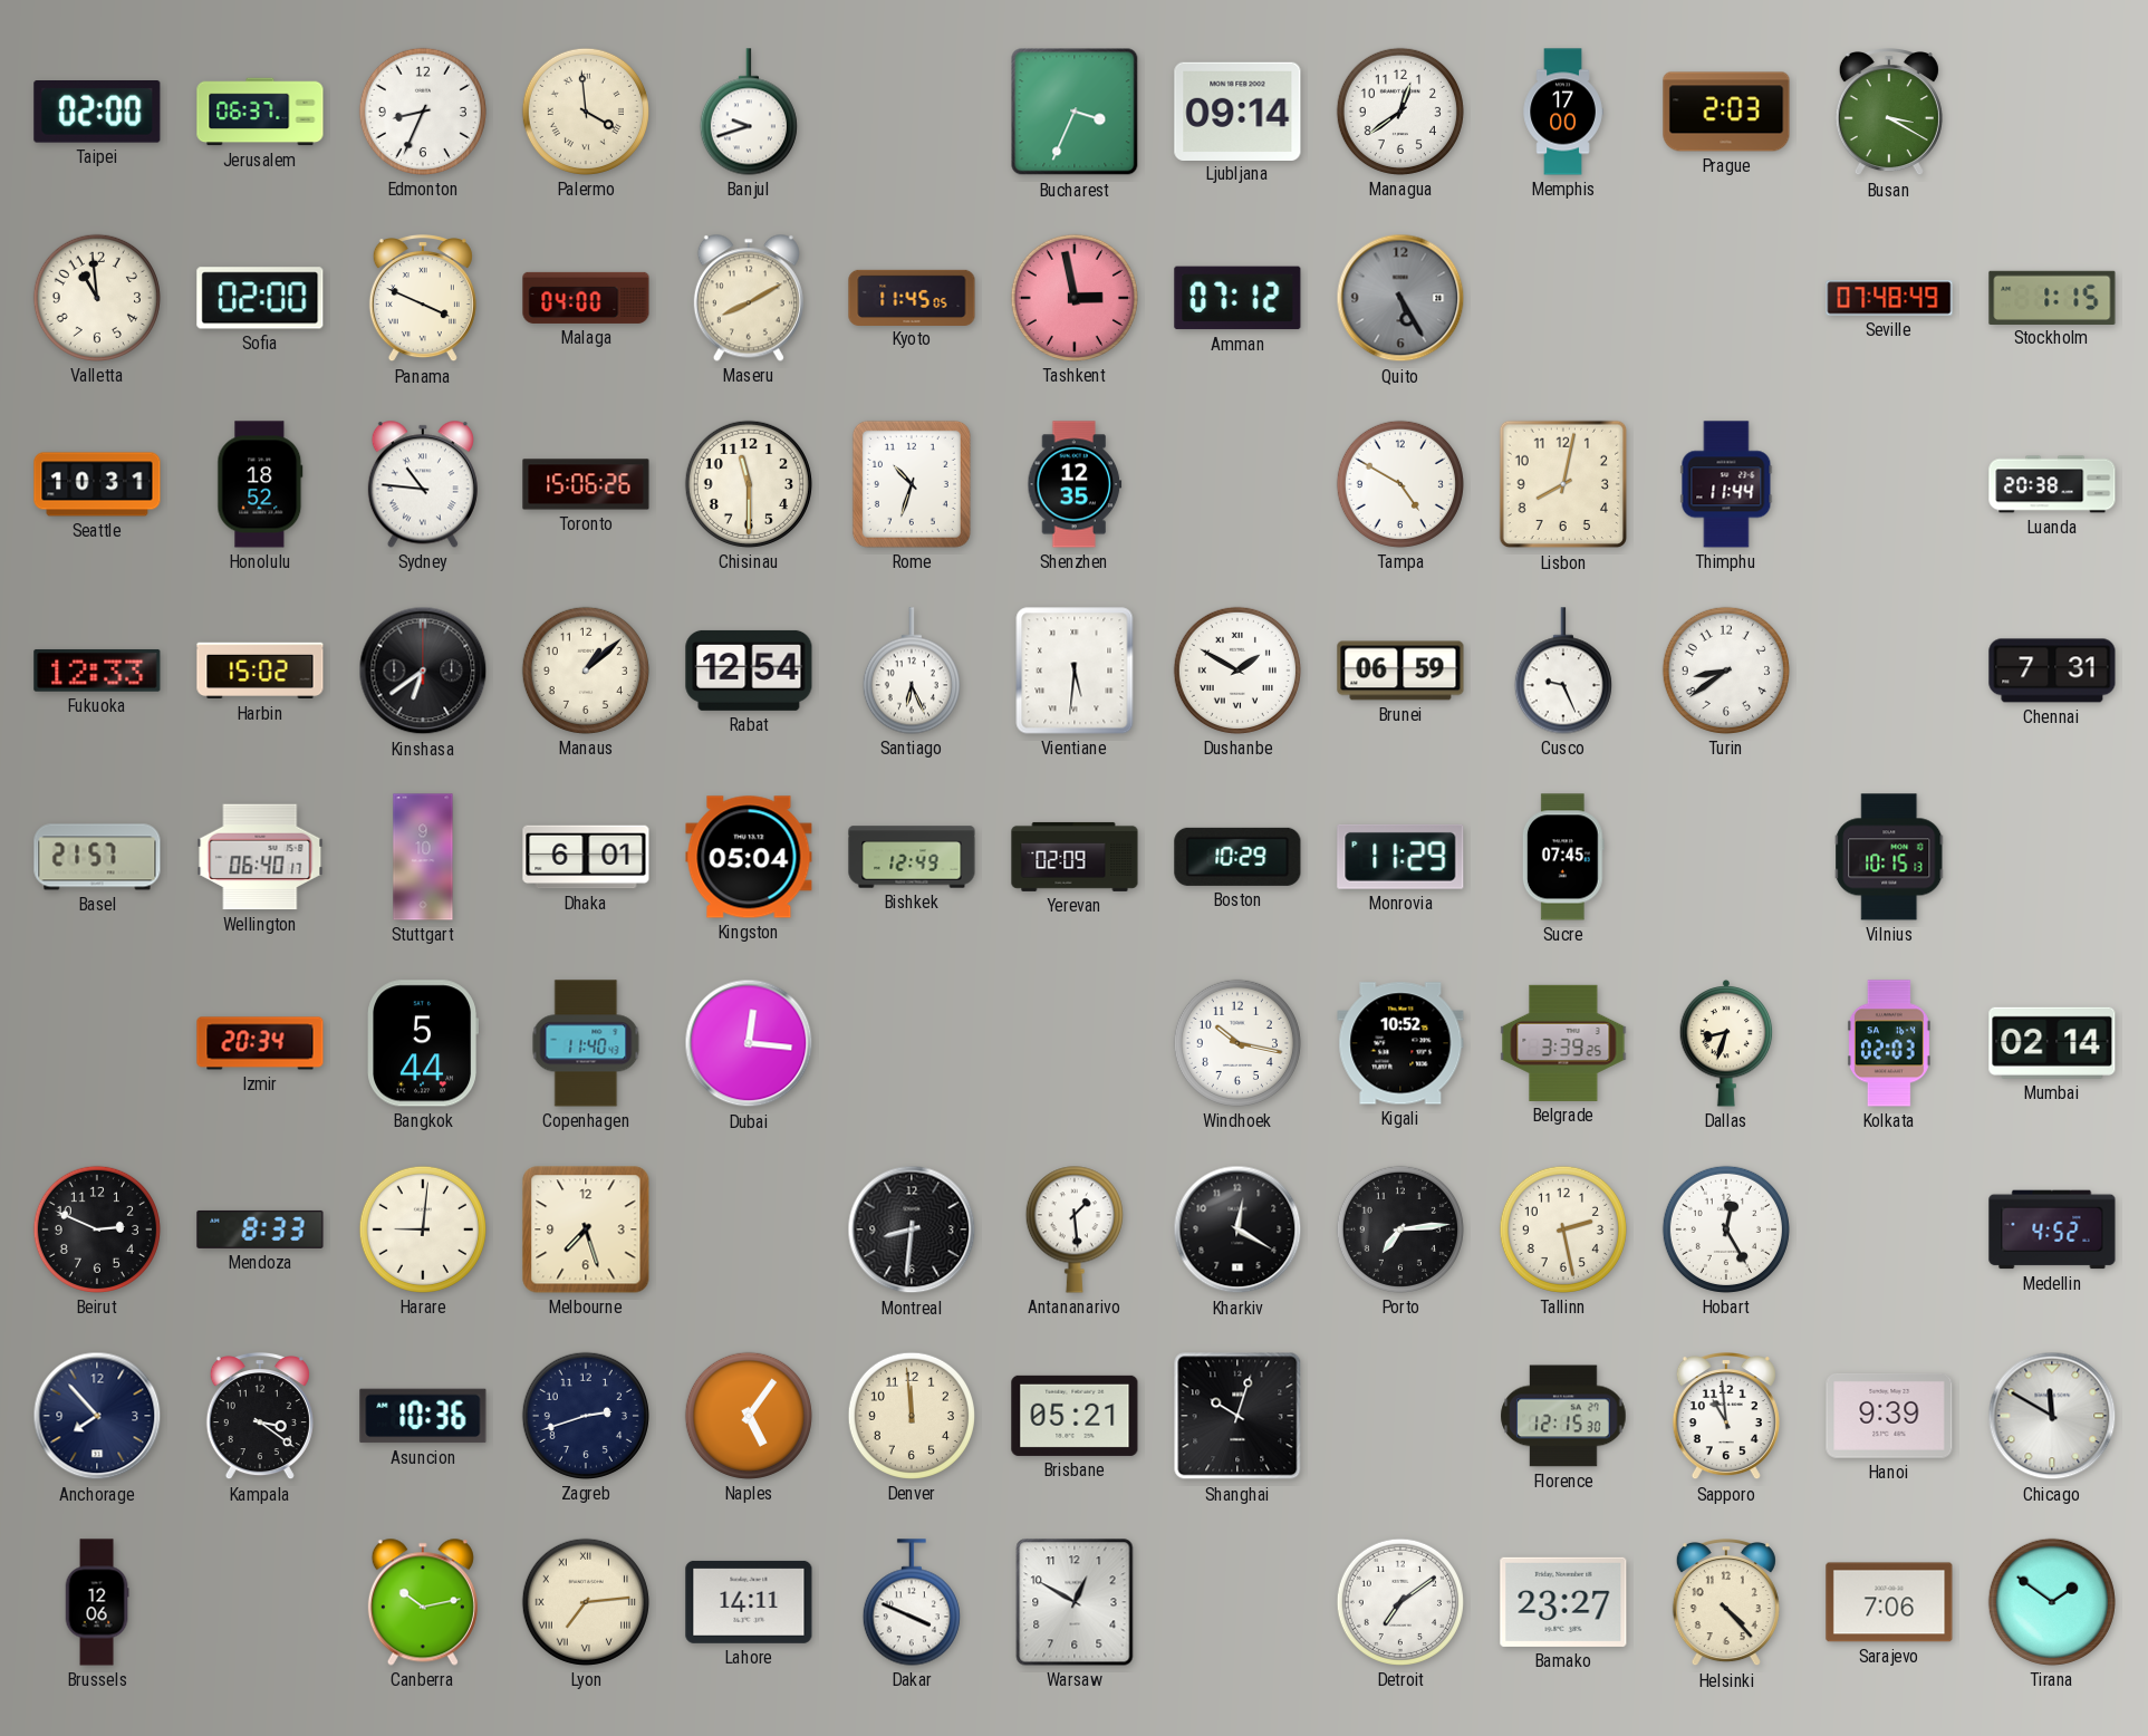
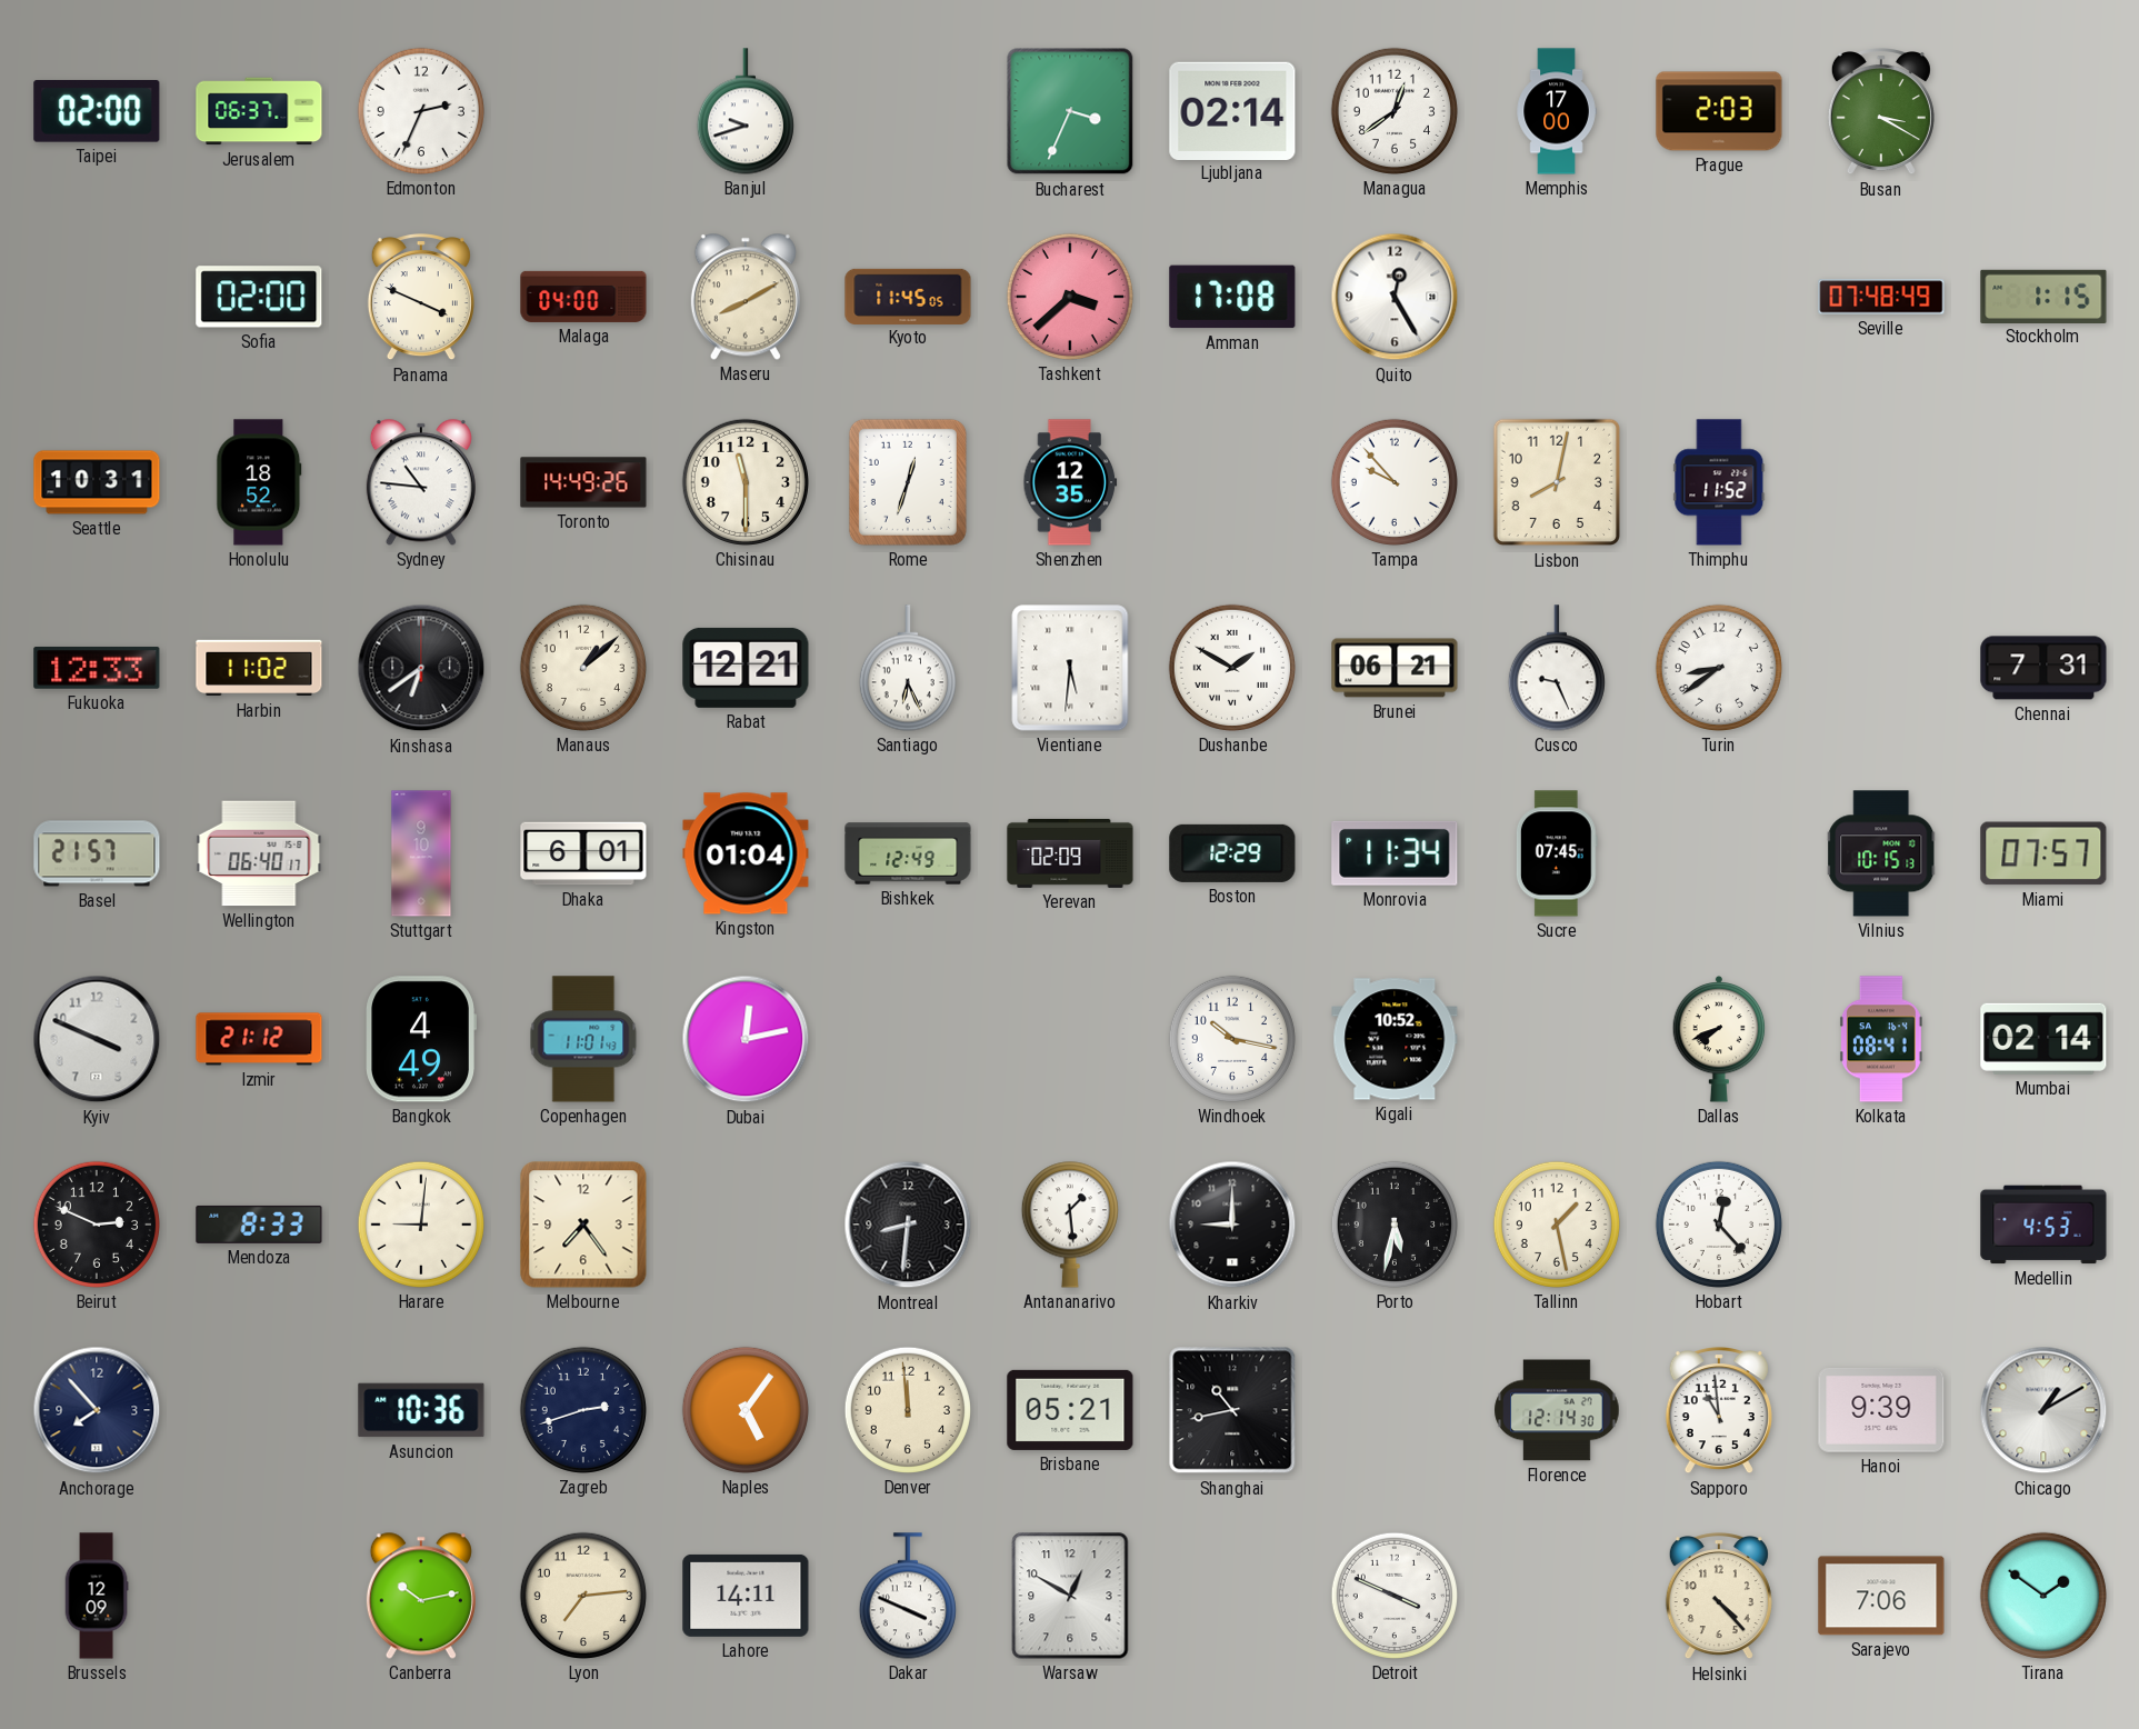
Edmonton: 8:34 -> 2:34 (421, 111)
Palermo: 3:59 -> none (586, 112)
Ljubljana: 09:14 -> 02:14 (1232, 110)
Valletta: 10:59 -> none (97, 298)
Tashkent: 2:58 -> 3:38 (1070, 297)
Amman: 07:12 -> 17:08 (1232, 297)
Quito: 5:25 -> 12:25 (1395, 297)
Quito dial: grey -> white (1395, 297)
Toronto: 15:06 -> 14:49 (583, 482)
Rome: 10:33 -> 12:33 (908, 482)
Tampa: 4:50 -> 9:53 (1395, 482)
Thimphu: 11:44 -> 11:52 (1719, 482)
Luanda: 20:38 -> none (2052, 484)
Harbin: 15:02 -> 11:02 (259, 668)
Rabat: 12:54 -> 12:21 (746, 668)
Brunei: 06:59 -> 06:21 (1395, 668)
Kingston: 05:04 -> 01:04 (746, 853)
Boston: 10:29 -> 12:29 (1232, 853)
Monrovia: 11:29 -> 11:34 (1395, 853)
Miami: none -> 07:57 (2043, 853)
Kyiv: none -> 3:49 (97, 1039)
Izmir: 20:34 -> 21:12 (259, 1039)
Bangkok: 5:44 -> 4:49 (420, 1039)
Copenhagen: 11:40 -> 11:01 (583, 1039)
Dubai: 12:16 -> 12:13 (746, 1039)
Belgrade: 3:39 -> none (1563, 1043)
Dallas: 8:33 -> 7:41 (1719, 1039)
Kolkata: 02:03 -> 08:41 (1881, 1039)
Melbourne: 7:27 -> 7:24 (583, 1225)
Kharkiv: 12:20 -> 9:00 (1232, 1225)
Porto: 7:14 -> 5:32 (1395, 1225)
Tallinn: 2:28 -> 1:28 (1557, 1225)
Hobart: 12:25 -> 12:23 (1719, 1225)
Medellin: 4:52 -> 4:53 (2043, 1225)
Kampala: 3:21 -> none (260, 1417)
Shanghai: 10:03 -> 10:43 (1232, 1410)
Florence: 12:15 -> 12:14 (1557, 1410)
Chicago: 11:50 -> 1:10 (2043, 1410)
Brussels: 12:06 -> 12:09 (97, 1596)
Lyon numerals: Roman -> Arabic (583, 1596)
Detroit: 7:09 -> 3:49 (1395, 1596)
Bamako: 23:27 -> none (1563, 1602)
